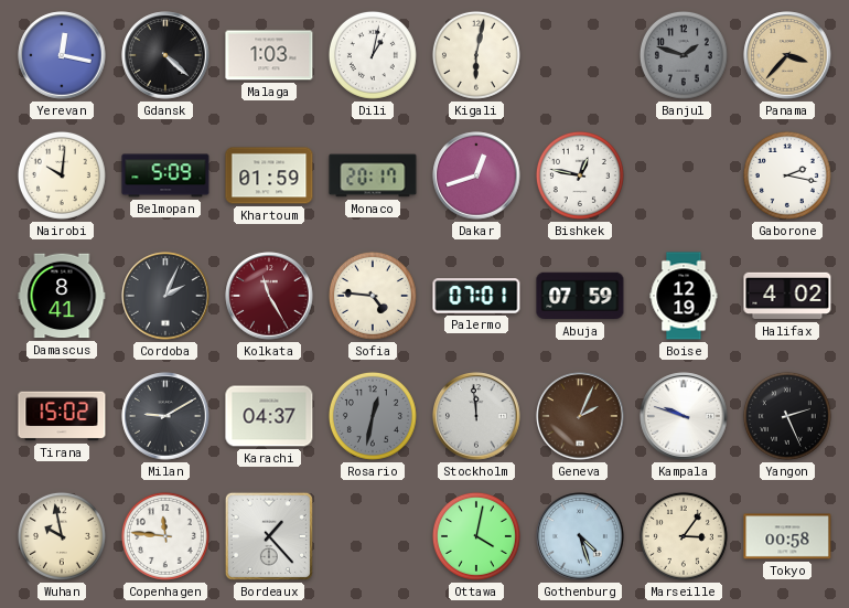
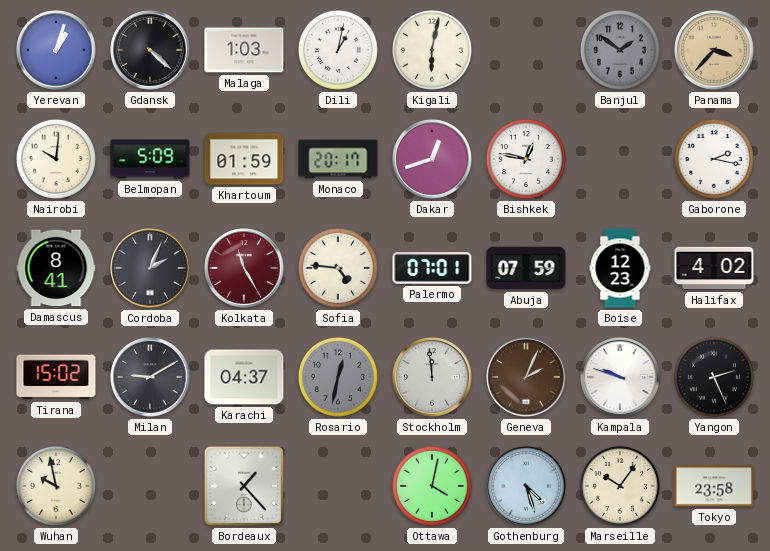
Yerevan: 12:17 -> 1:03 (56, 50)
Banjul: 1:48 -> 1:51 (620, 50)
Boise: 12:19 -> 12:23 (620, 268)
Copenhagen: 11:46 -> none (165, 536)
Marseille: 3:06 -> 10:06 (620, 486)
Tokyo: 00:58 -> 23:58 (714, 486)
